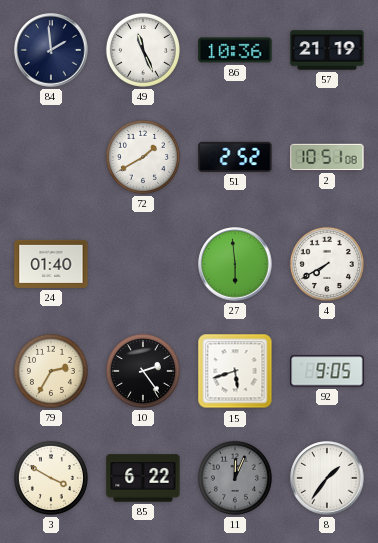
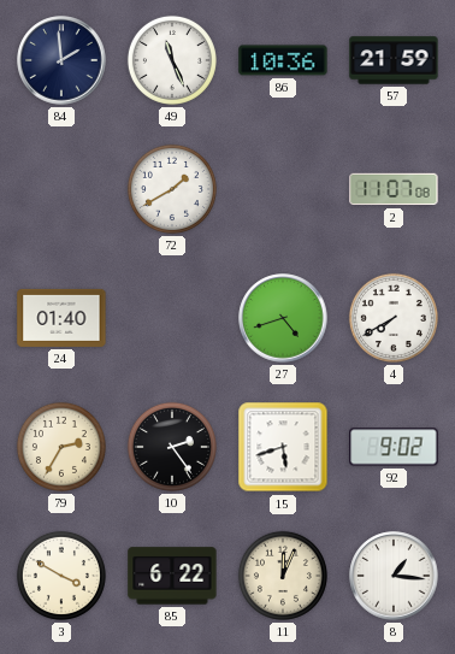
57: 21:19 -> 21:59 (394, 60)
51: 2:52 -> none (235, 157)
2: 10:51 -> 11:07 (394, 189)
27: 5:59 -> 4:42 (283, 318)
92: 9:05 -> 9:02 (394, 447)
11 dial: grey -> cream (283, 576)
8: 1:36 -> 1:16 (394, 576)
